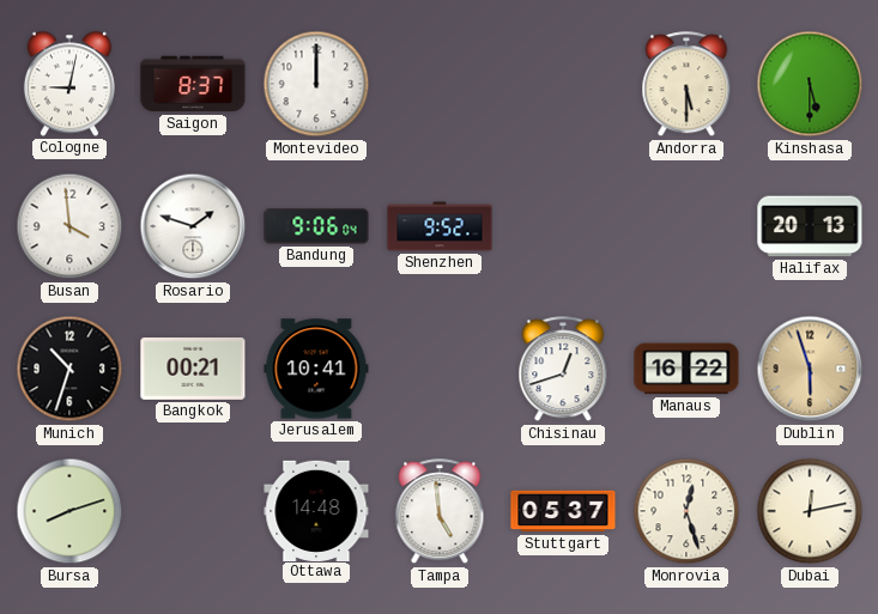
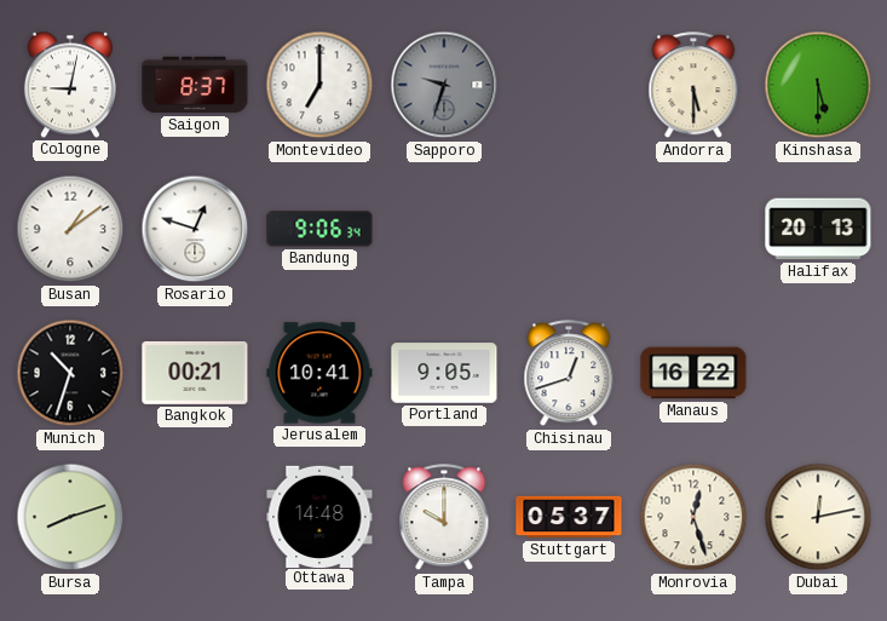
Montevideo: 12:00 -> 7:00 (319, 85)
Sapporo: none -> 9:33 (444, 85)
Busan: 3:59 -> 1:09 (70, 229)
Rosario: 1:48 -> 12:48 (195, 229)
Bandung: 9:06:04 -> 9:06:34 (319, 229)
Shenzhen: 9:52 -> none (440, 226)
Portland: none -> 9:05 (444, 373)
Dublin: 5:57 -> none (810, 369)
Tampa: 4:59 -> 10:00 (444, 518)
